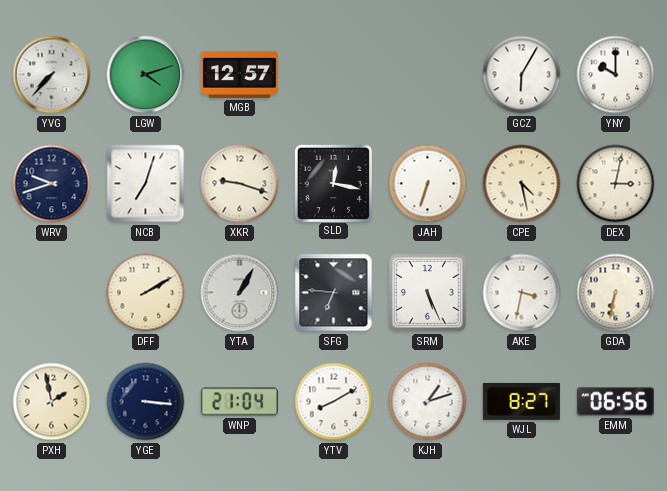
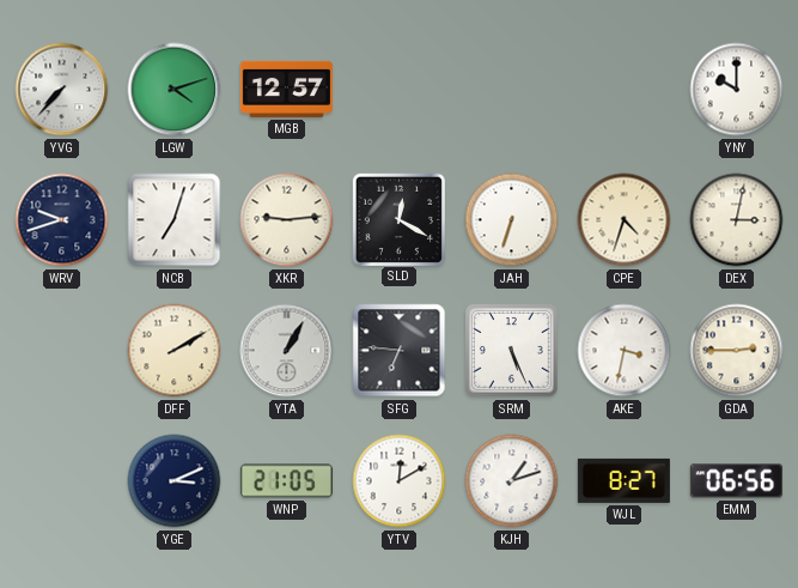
GCZ: 6:05 -> none (522, 75)
XKR: 9:18 -> 9:14 (287, 220)
SLD: 12:17 -> 12:20 (398, 219)
CPE: 4:28 -> 4:33 (625, 220)
GDA: 6:32 -> 2:45 (737, 351)
PXH: 1:58 -> none (52, 402)
YGE: 3:16 -> 3:11 (175, 481)
WNP: 21:04 -> 21:05 (286, 481)
YTV: 8:10 -> 12:10 (400, 481)
